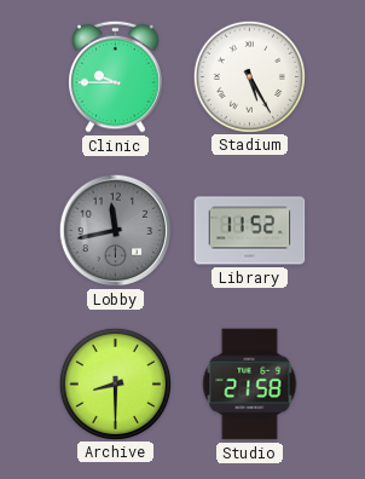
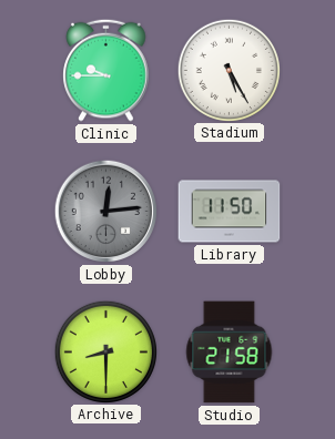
Lobby: 11:43 -> 12:14 (106, 212)
Library: 11:52 -> 11:50 (230, 212)
